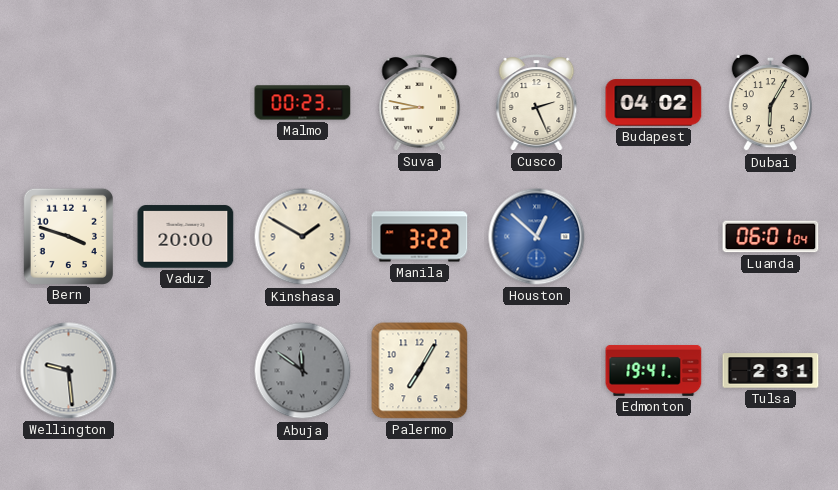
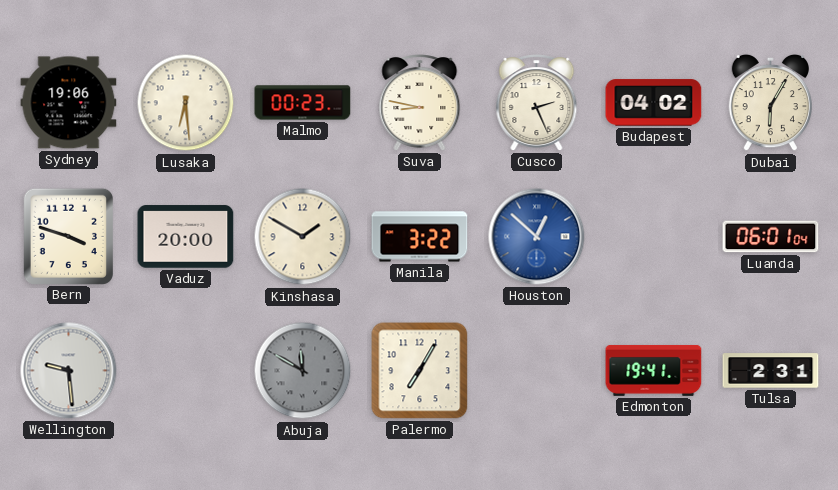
Sydney: none -> 19:06 (69, 103)
Lusaka: none -> 6:29 (186, 103)
Abuja: 11:51 -> 11:50 (303, 371)
